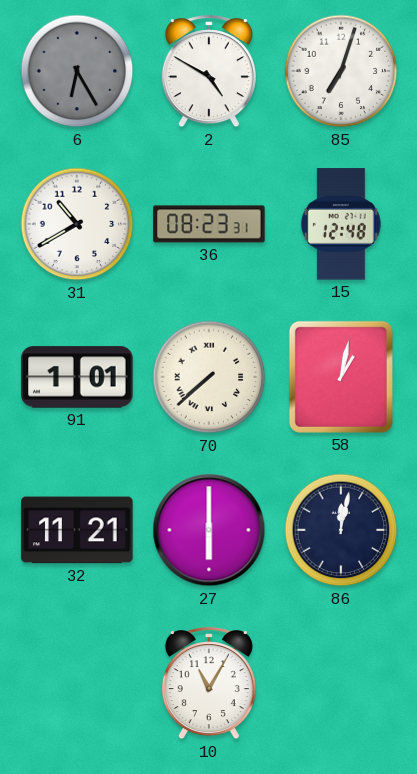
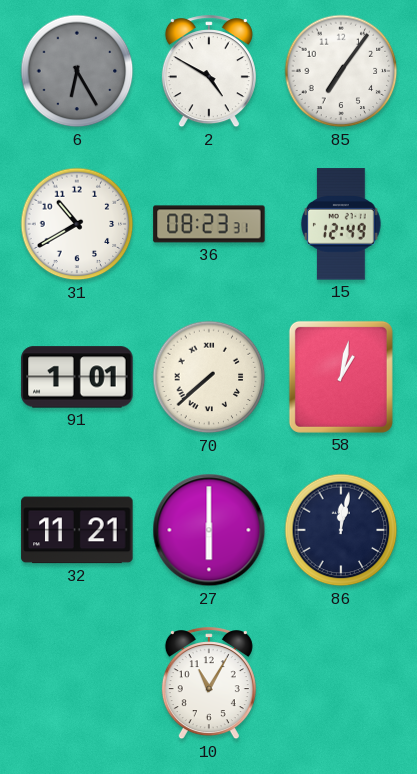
85: 7:03 -> 7:06 (341, 71)
15: 12:48 -> 12:49 (341, 224)
